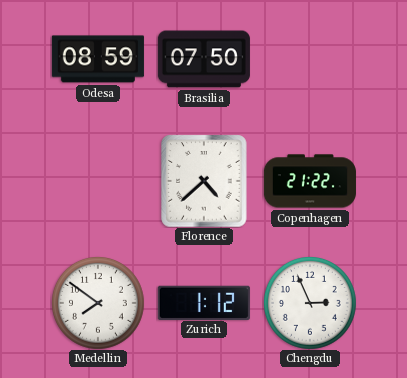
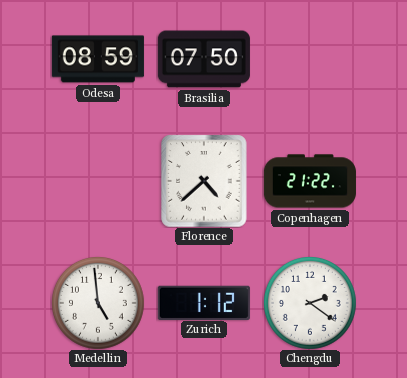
Medellin: 7:51 -> 4:59 (98, 303)
Chengdu: 2:56 -> 2:21 (310, 303)
